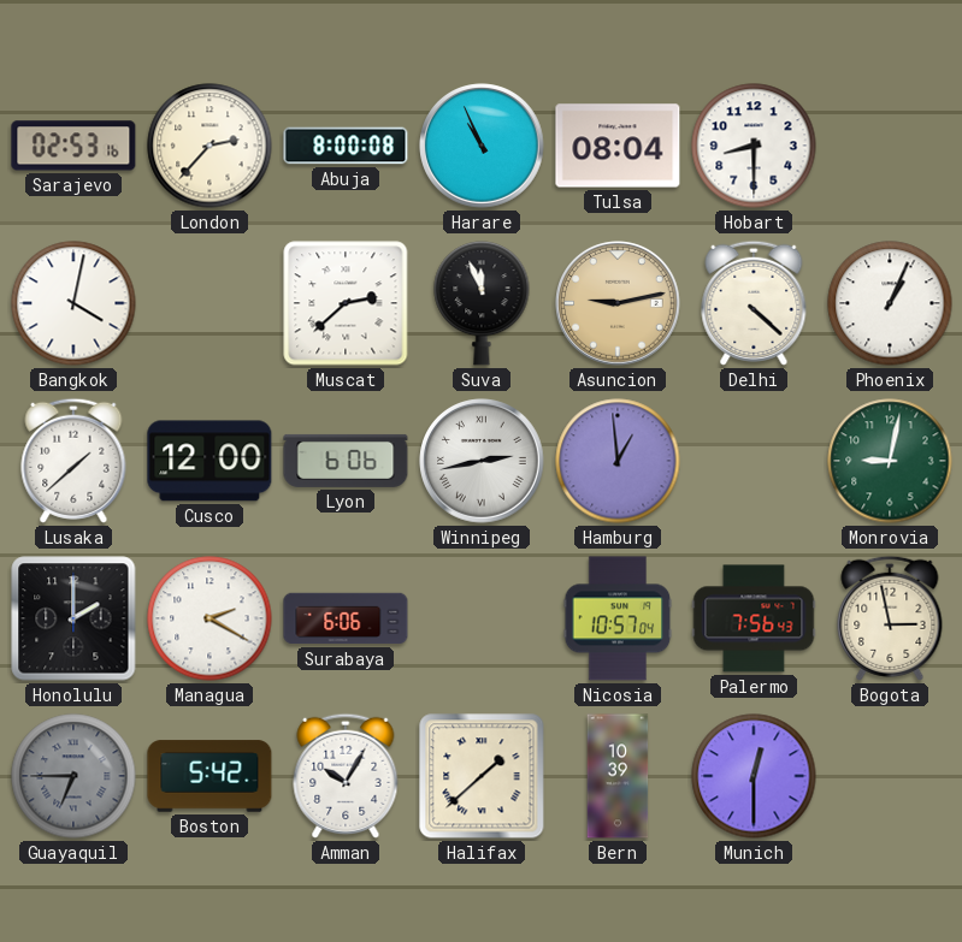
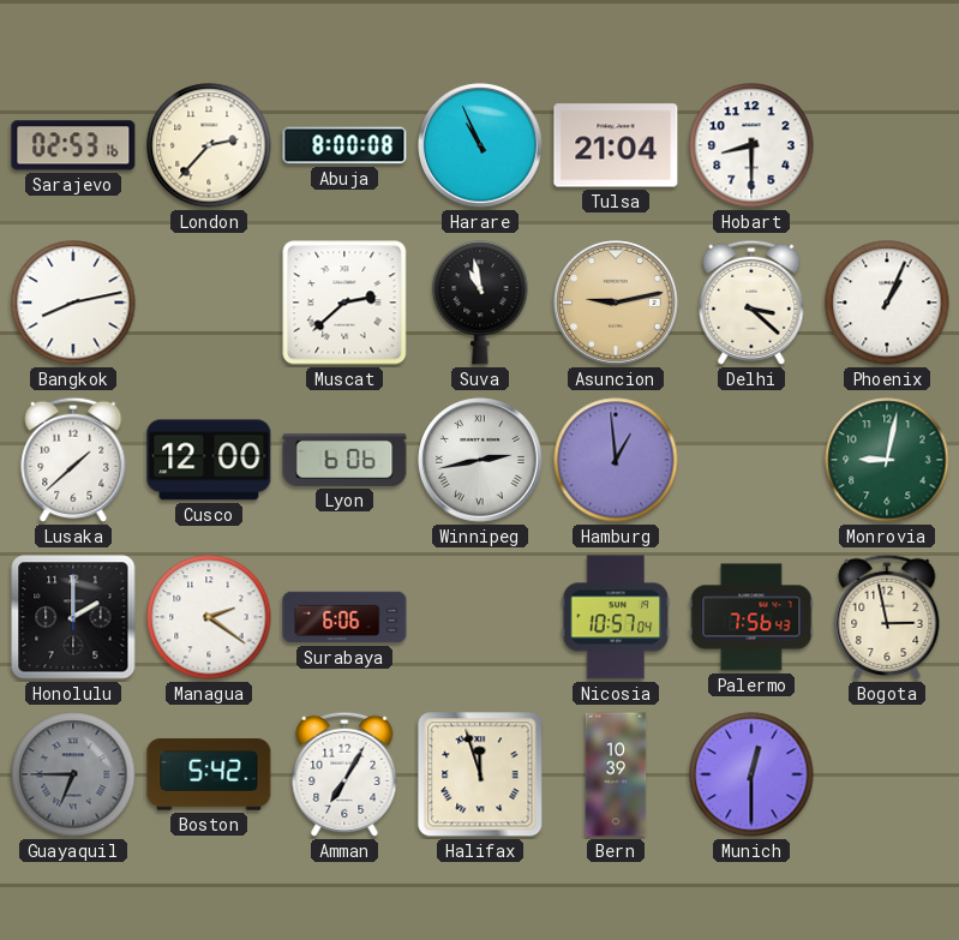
Tulsa: 08:04 -> 21:04 (616, 145)
Bangkok: 4:02 -> 8:13 (73, 303)
Suva: 11:56 -> 10:58 (480, 304)
Delhi: 4:22 -> 3:22 (751, 303)
Managua: 2:20 -> 2:21 (209, 617)
Amman: 10:05 -> 7:05 (344, 774)
Halifax: 1:38 -> 11:57 (480, 774)
